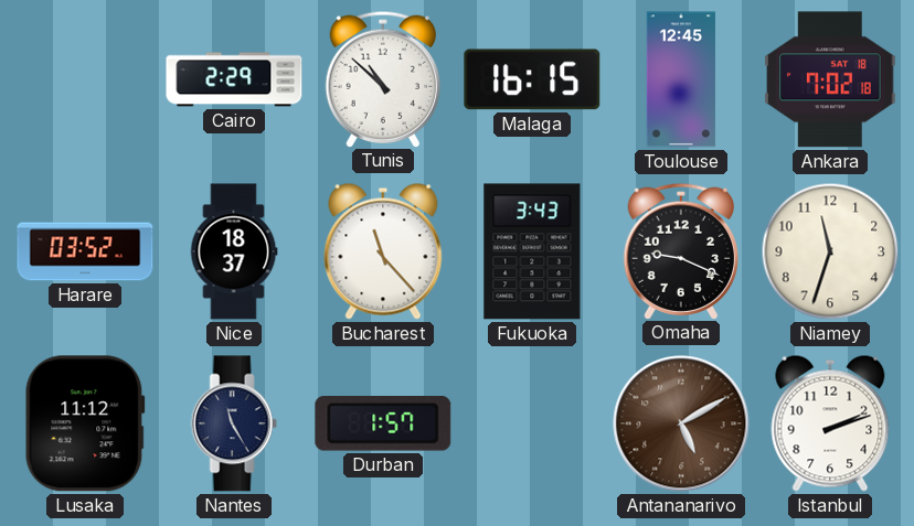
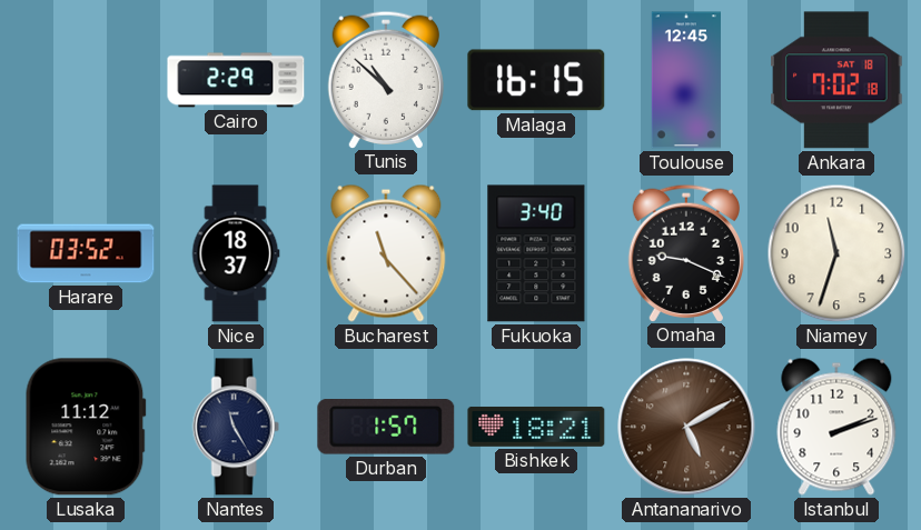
Fukuoka: 3:43 -> 3:40 (536, 253)
Bishkek: none -> 18:21 (536, 427)
